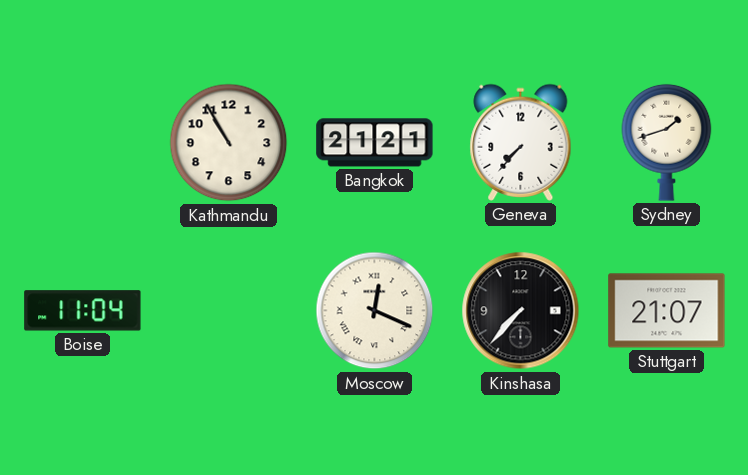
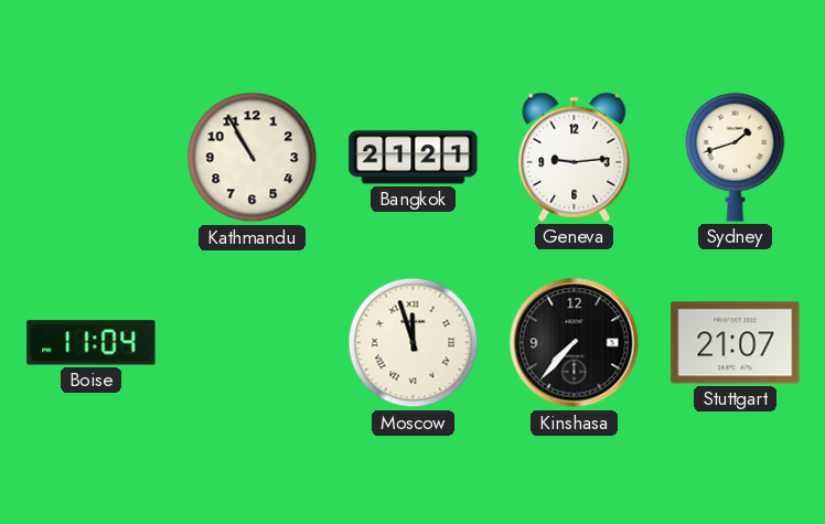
Geneva: 7:37 -> 9:14 (575, 157)
Moscow: 12:19 -> 11:57 (414, 343)
